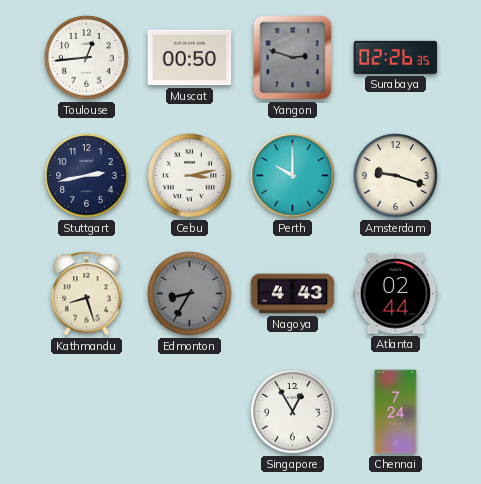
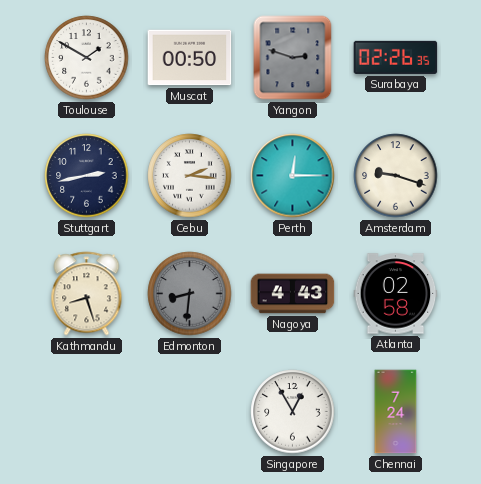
Toulouse: 12:44 -> 1:50 (87, 58)
Cebu: 3:13 -> 2:16 (190, 176)
Perth: 10:00 -> 12:15 (293, 176)
Edmonton: 8:35 -> 8:31 (190, 294)
Atlanta: 02:44 -> 02:58 (396, 294)
